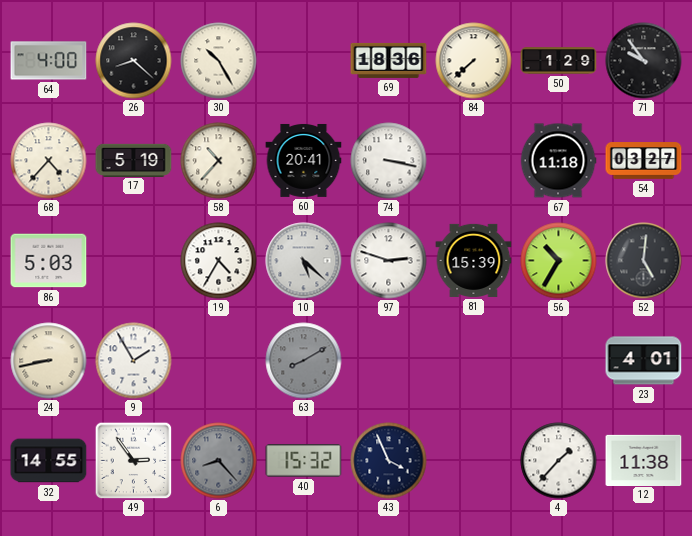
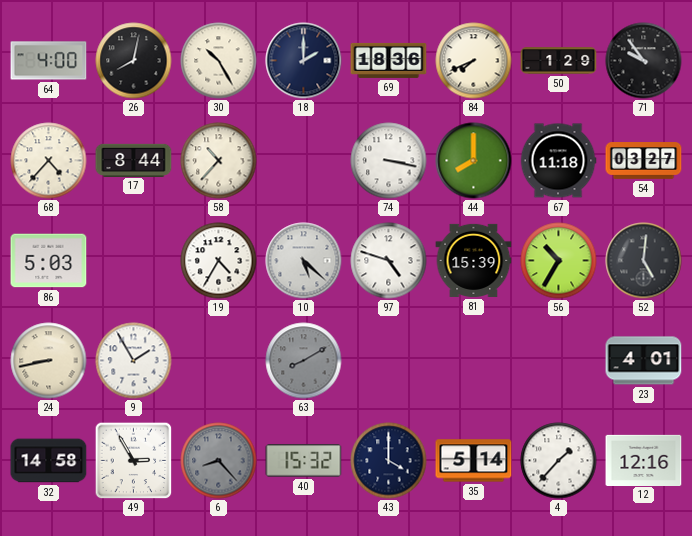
26: 8:22 -> 8:02 (134, 61)
18: none -> 2:00 (304, 61)
84: 7:38 -> 7:41 (474, 61)
17: 5:19 -> 8:44 (134, 160)
60: 20:41 -> none (304, 160)
44: none -> 8:00 (474, 161)
97: 2:48 -> 4:48 (389, 261)
32: 14:55 -> 14:58 (49, 461)
49: 2:54 -> 2:55 (133, 460)
43: 3:56 -> 4:00 (389, 461)
35: none -> 5:14 (474, 461)
12: 11:38 -> 12:16 (644, 460)
